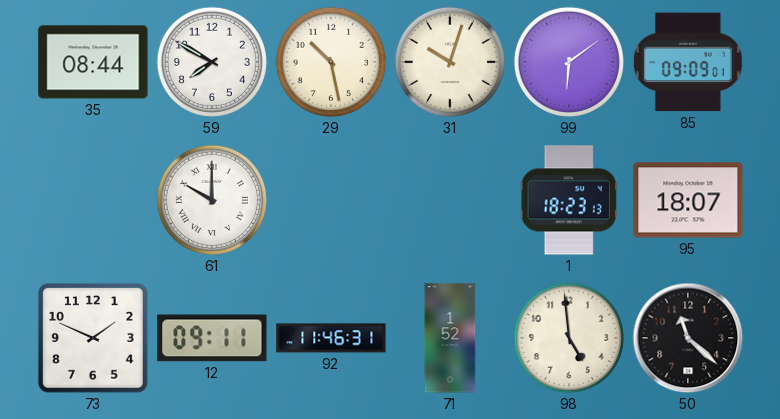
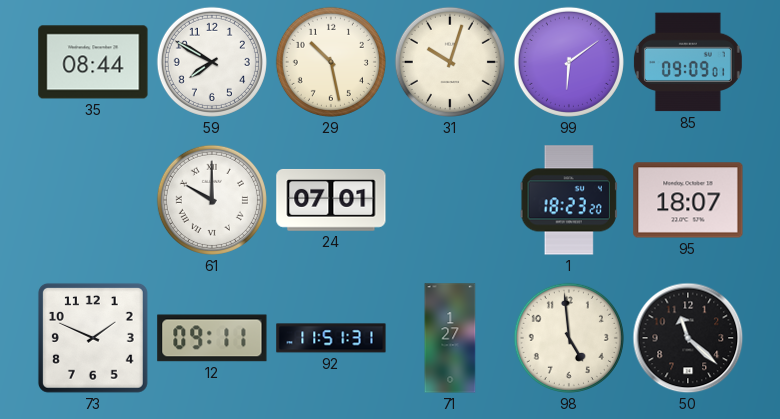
24: none -> 07:01 (331, 200)
1: 18:23:13 -> 18:23:20 (569, 200)
92: 11:46 -> 11:51 (331, 338)
71: 1:52 -> 1:27 (450, 338)
